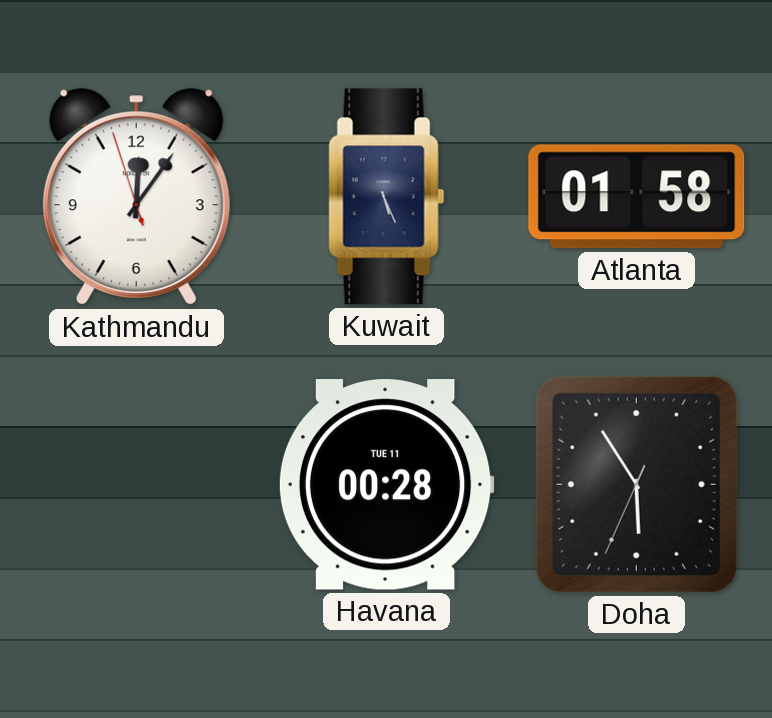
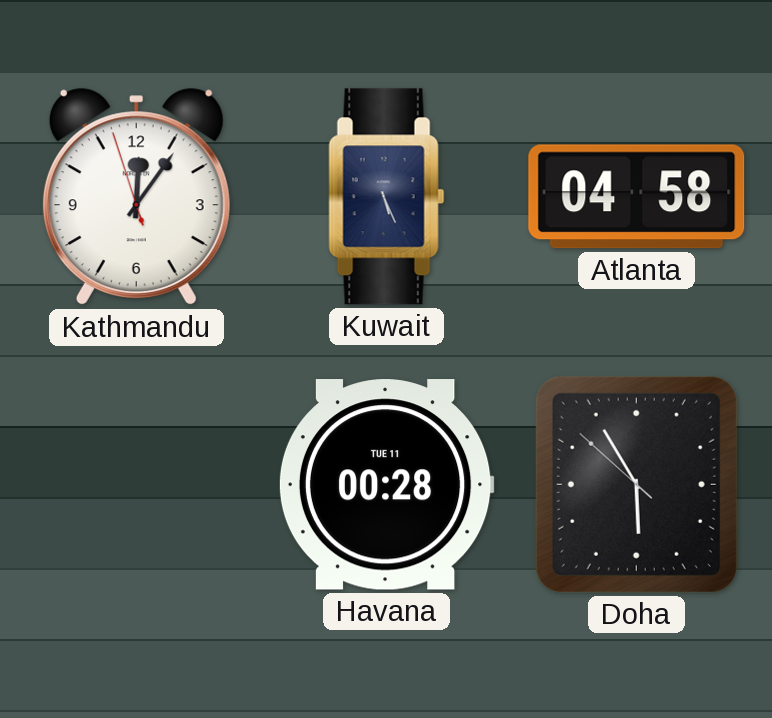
Atlanta: 01:58 -> 04:58 (637, 197)
Doha: 5:54:34 -> 5:54:52 (636, 484)
